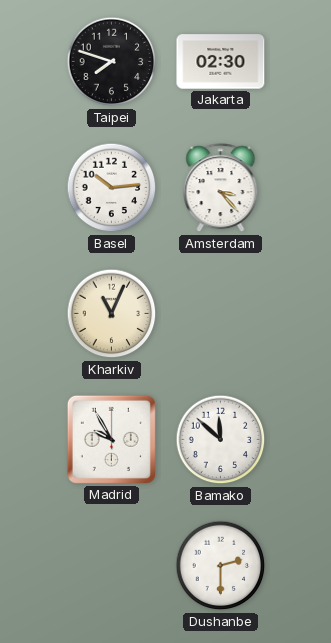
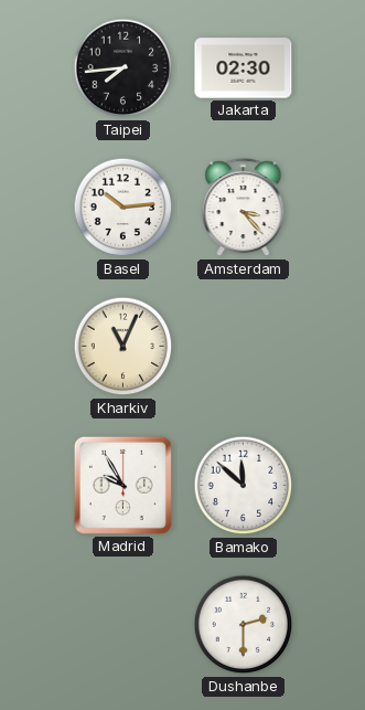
Taipei: 7:48 -> 7:44 (124, 68)
